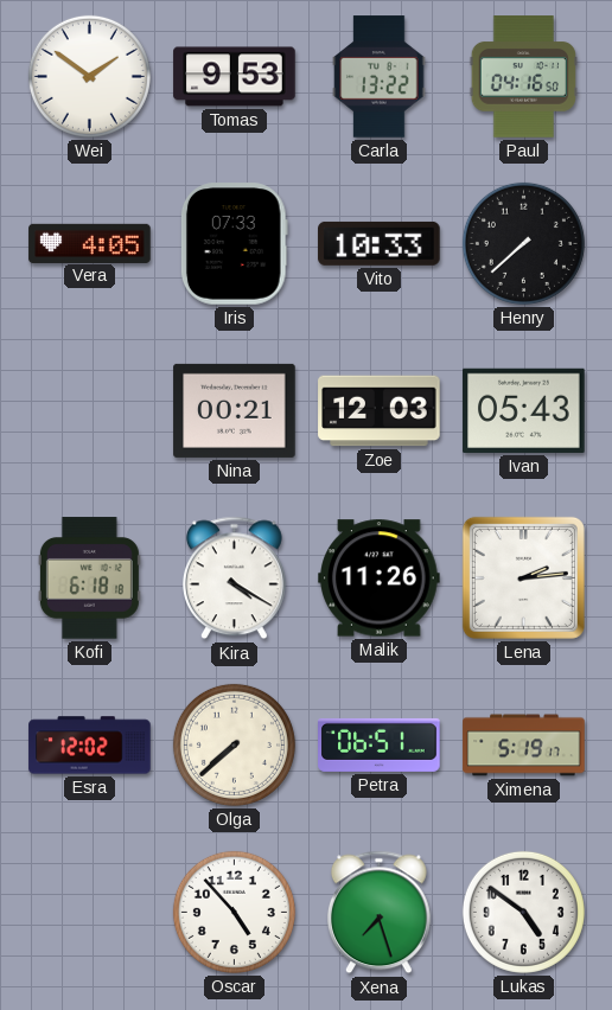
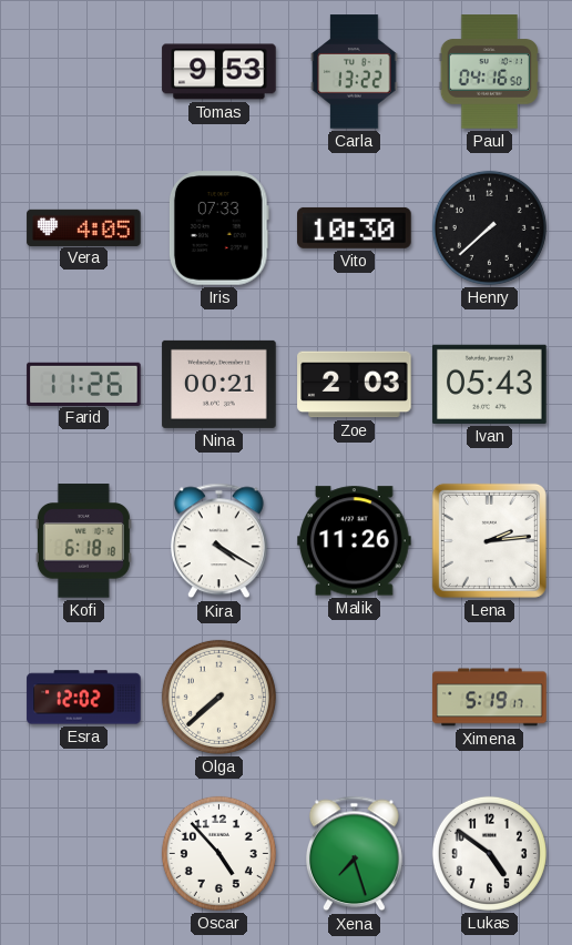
Wei: 1:51 -> none (89, 76)
Vito: 10:33 -> 10:30 (355, 227)
Farid: none -> 11:26 (84, 384)
Zoe: 12:03 -> 2:03 (355, 385)
Petra: 06:51 -> none (380, 744)
